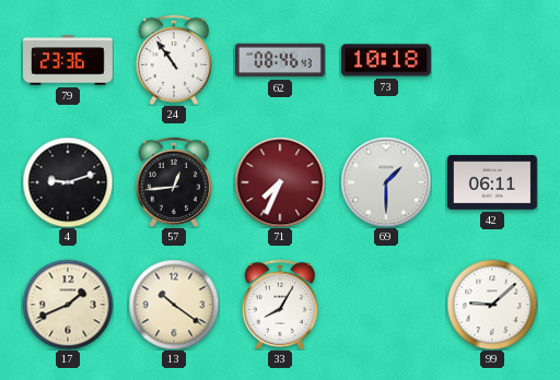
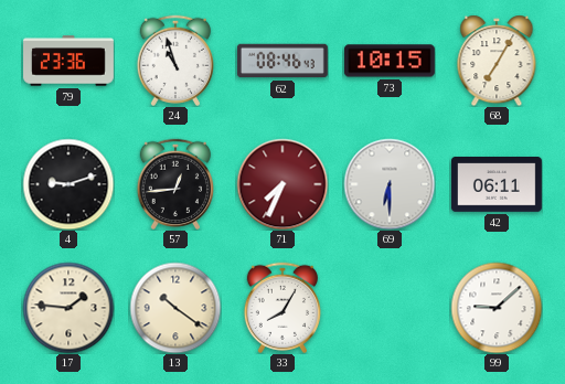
24: 10:54 -> 10:57 (174, 61)
73: 10:18 -> 10:15 (390, 61)
68: none -> 7:05 (497, 61)
69: 1:30 -> 6:30 (390, 184)
17: 1:41 -> 1:46 (68, 308)
